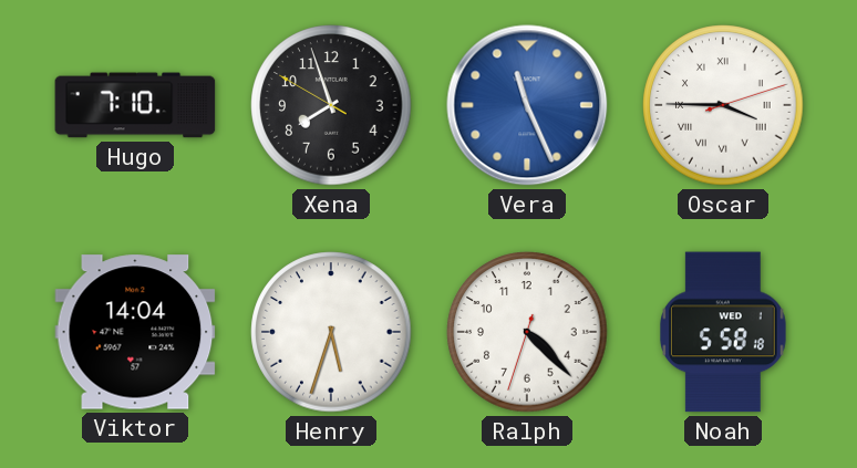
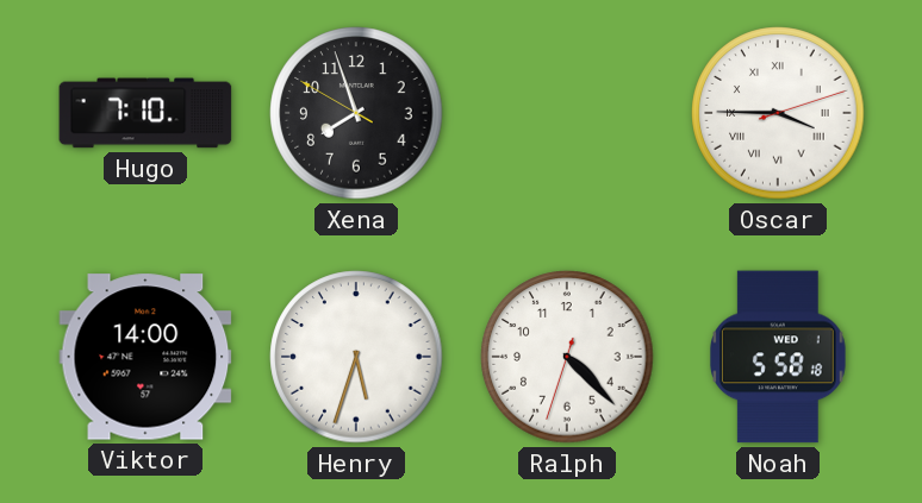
Vera: 11:26 -> none (527, 105)
Viktor: 14:04 -> 14:00 (145, 357)
